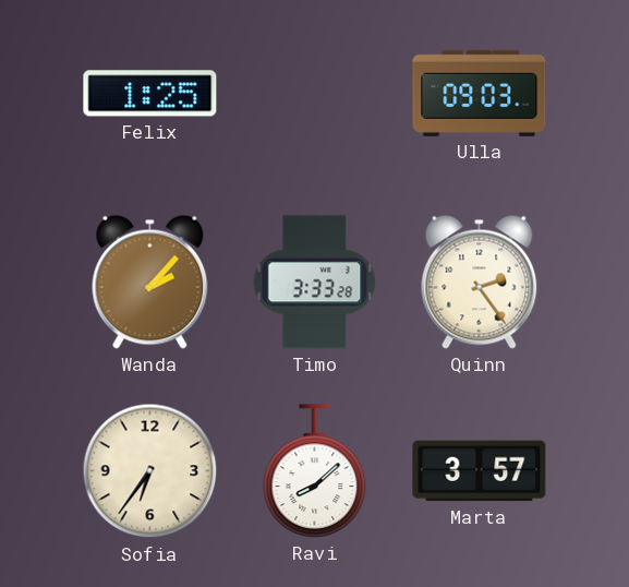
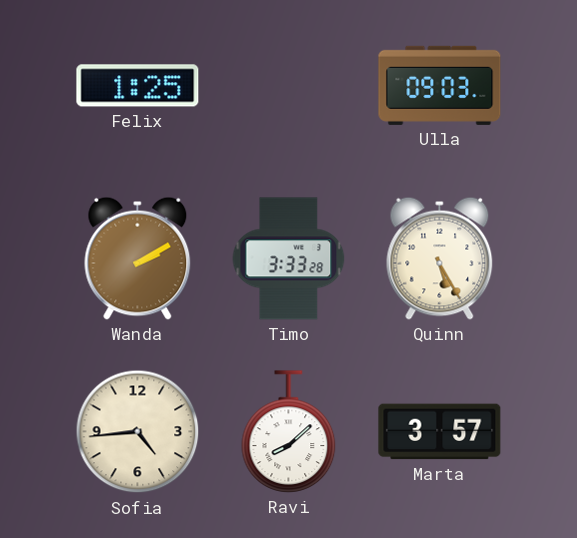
Wanda: 2:07 -> 2:10 (138, 258)
Quinn: 2:24 -> 5:25 (440, 258)
Sofia: 6:36 -> 4:44 (138, 432)
